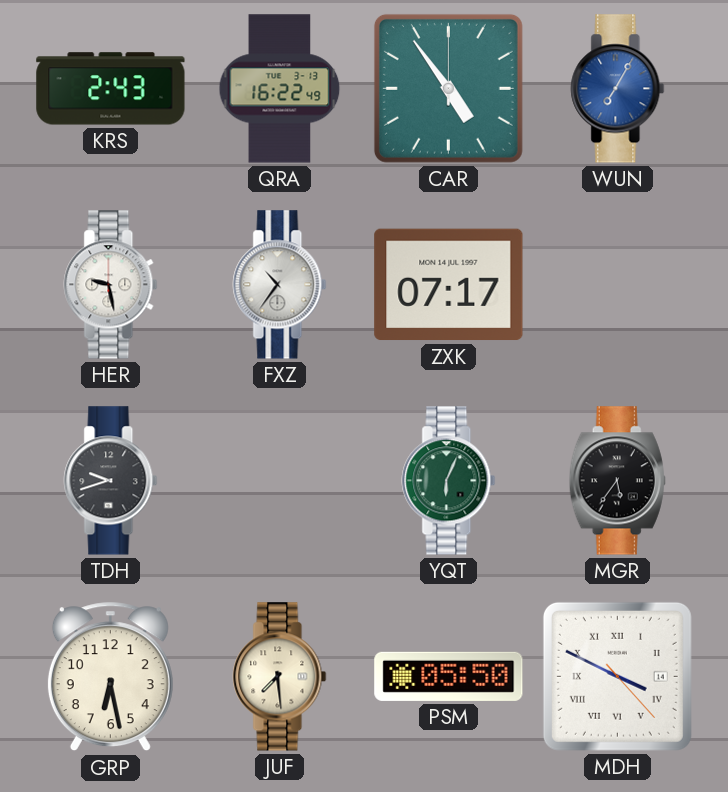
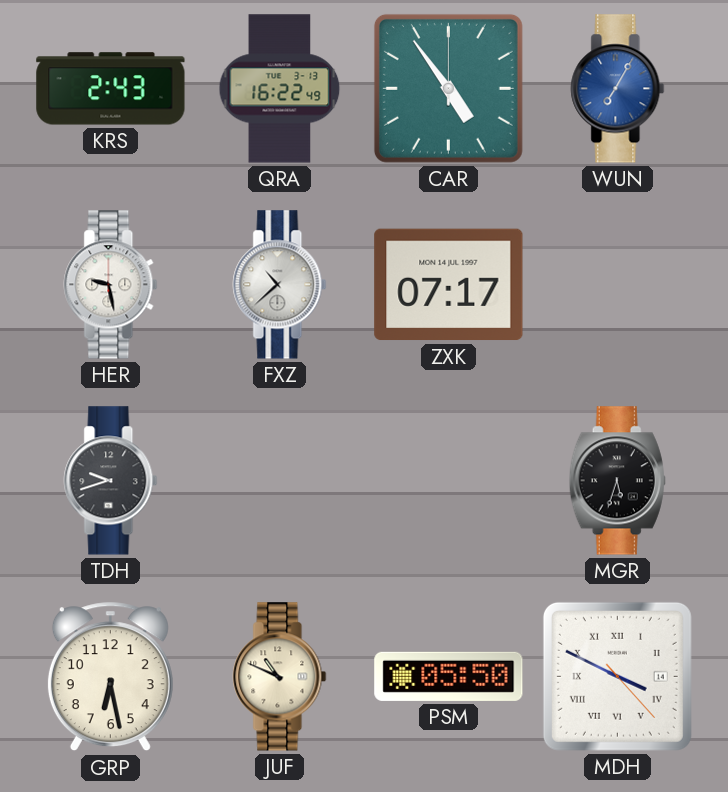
FXZ: 10:36 -> 10:38 (280, 285)
YQT: 6:04 -> none (449, 481)
MGR: 5:36 -> 5:33 (617, 481)
JUF: 7:29 -> 10:49 (280, 677)
